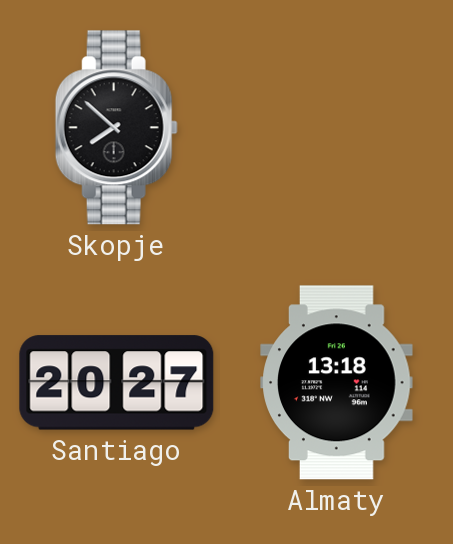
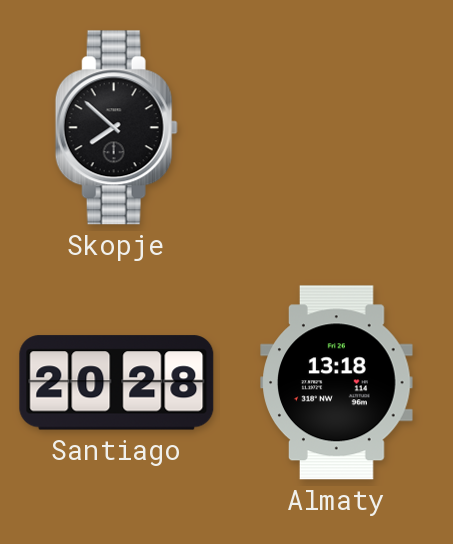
Santiago: 20:27 -> 20:28 (117, 383)
